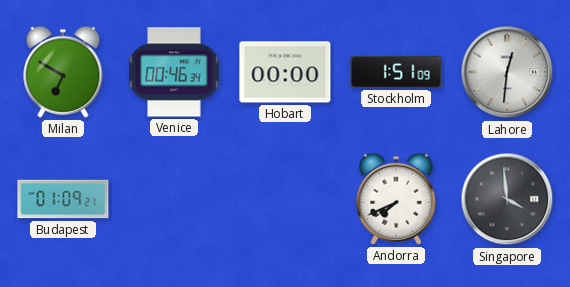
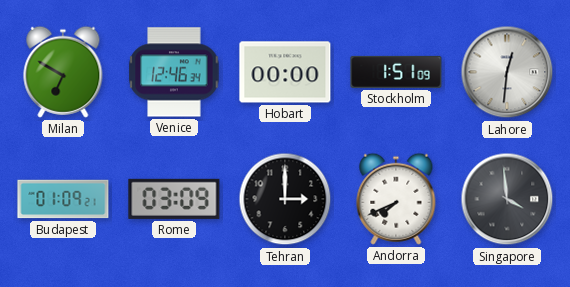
Venice: 00:46 -> 12:46 (174, 72)
Rome: none -> 03:09 (174, 199)
Tehran: none -> 3:00 (285, 199)
